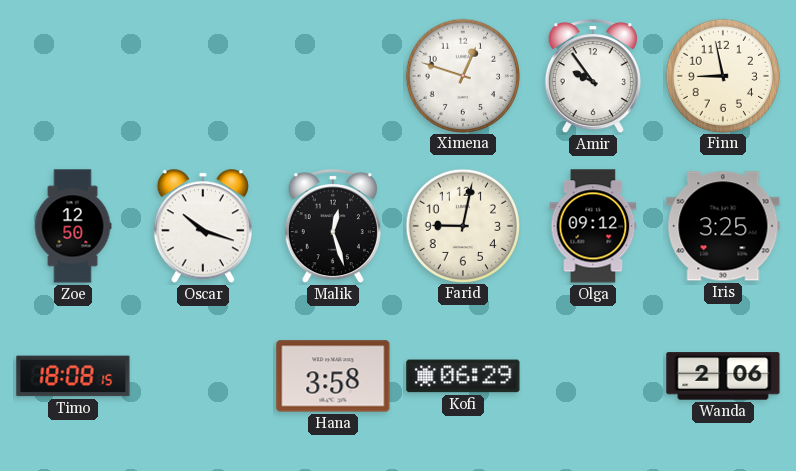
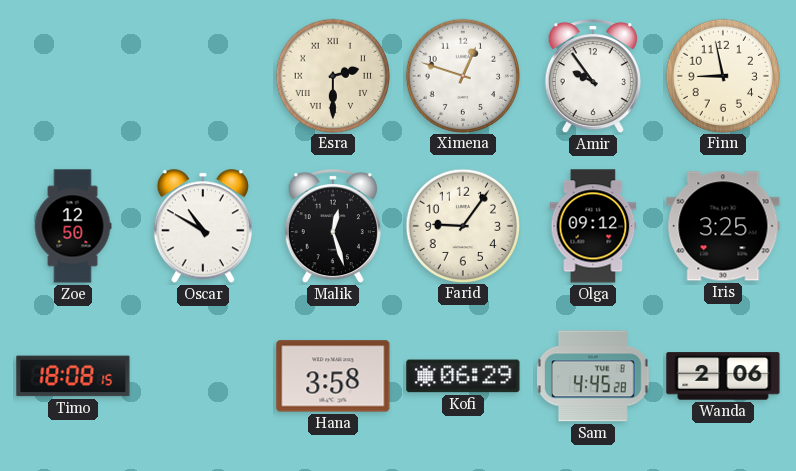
Esra: none -> 2:30 (332, 75)
Oscar: 10:18 -> 10:50 (203, 226)
Farid: 9:02 -> 9:06 (462, 225)
Sam: none -> 4:45 (594, 376)
